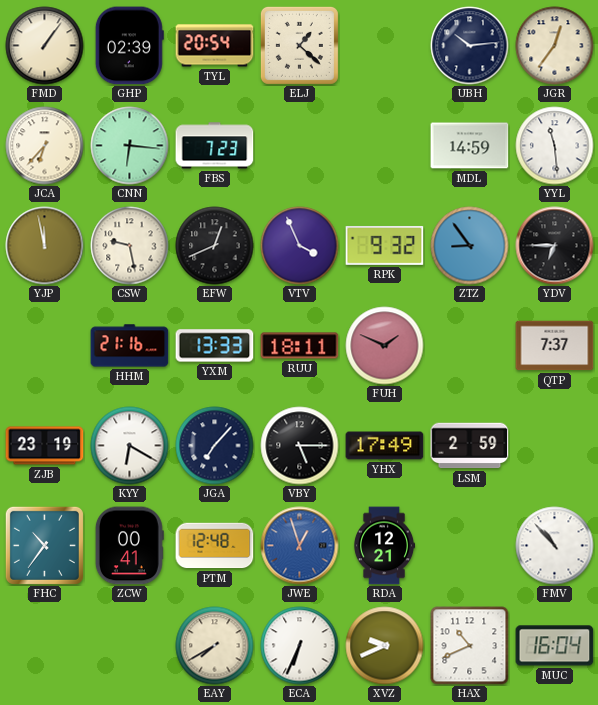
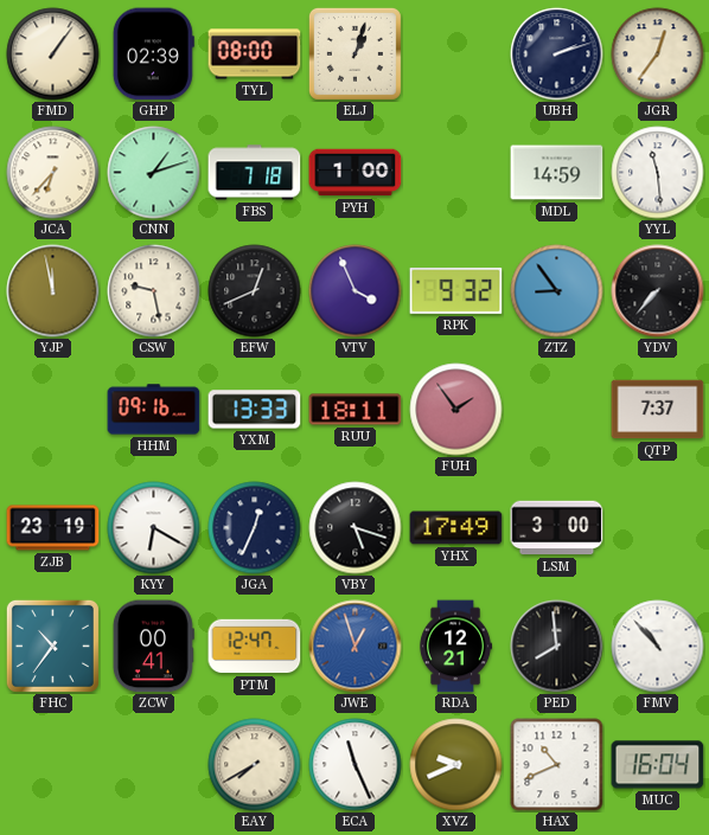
TYL: 20:54 -> 08:00 (255, 54)
ELJ: 1:22 -> 1:03 (354, 53)
UBH: 10:14 -> 2:12 (557, 54)
CNN: 6:16 -> 1:12 (154, 173)
FBS: 7:23 -> 7:18 (255, 173)
PYH: none -> 1:00 (356, 173)
YDV: 6:45 -> 7:37 (658, 291)
HHM: 21:16 -> 09:16 (154, 410)
FUH: 1:49 -> 1:54 (456, 410)
JGA: 7:07 -> 12:34 (255, 528)
VBY: 5:15 -> 5:18 (356, 528)
LSM: 2:59 -> 3:00 (557, 528)
PTM: 12:48 -> 12:47 (255, 647)
PED: none -> 7:59 (557, 647)
ECA: 6:34 -> 11:26 (356, 765)
